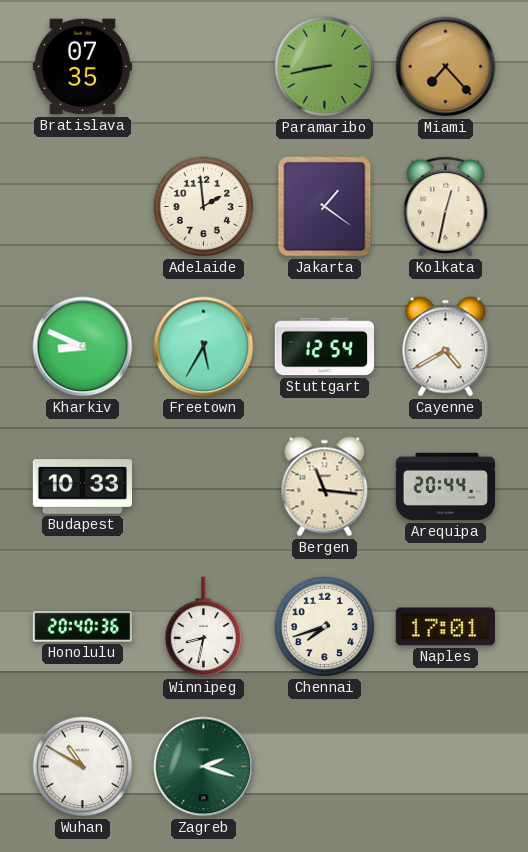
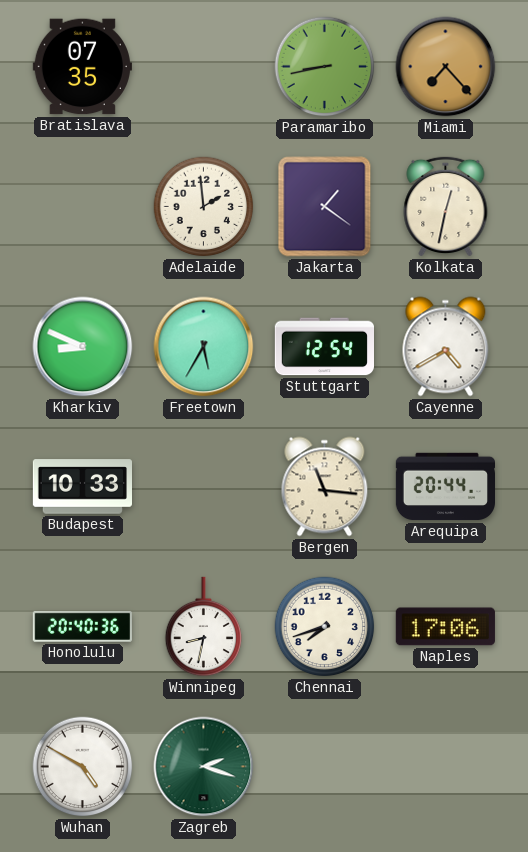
Naples: 17:01 -> 17:06 (445, 627)
Wuhan: 10:50 -> 4:50 (83, 767)
